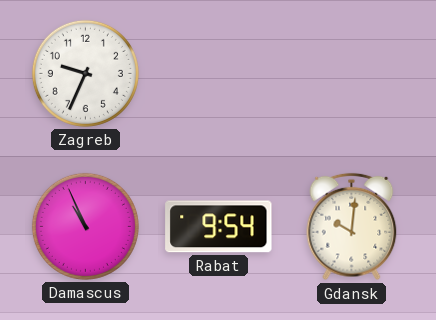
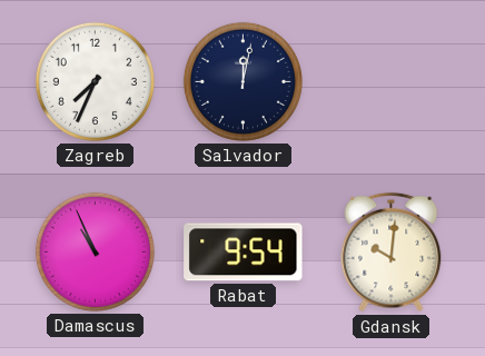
Zagreb: 9:34 -> 7:34 (95, 81)
Salvador: none -> 12:02 (242, 81)
